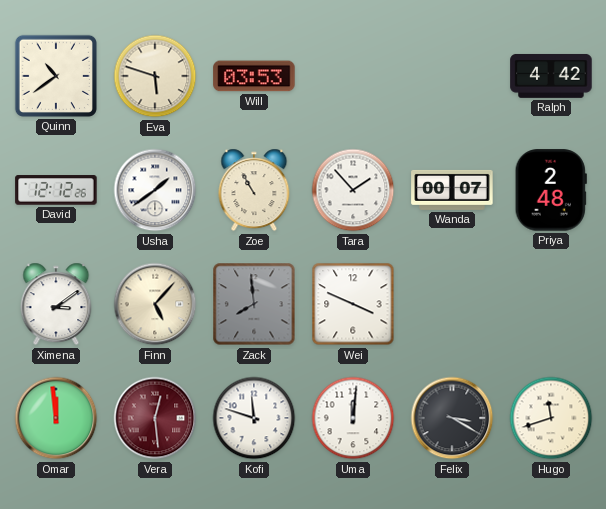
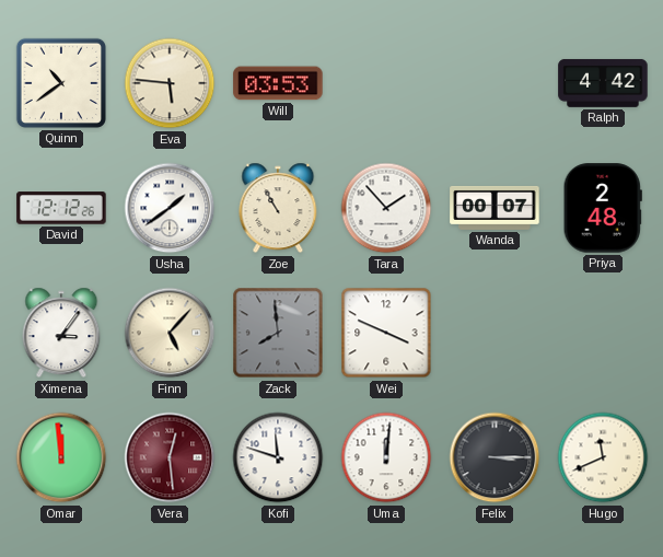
Eva: 5:48 -> 5:46 (170, 83)
Ximena: 3:09 -> 3:06 (61, 333)
Felix: 3:20 -> 3:15 (495, 457)
Hugo: 11:42 -> 11:41 (603, 457)
